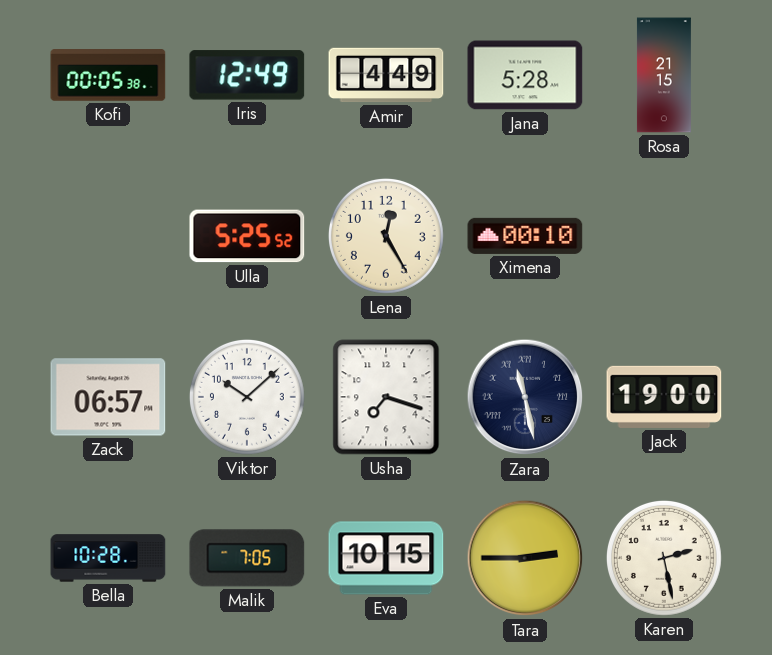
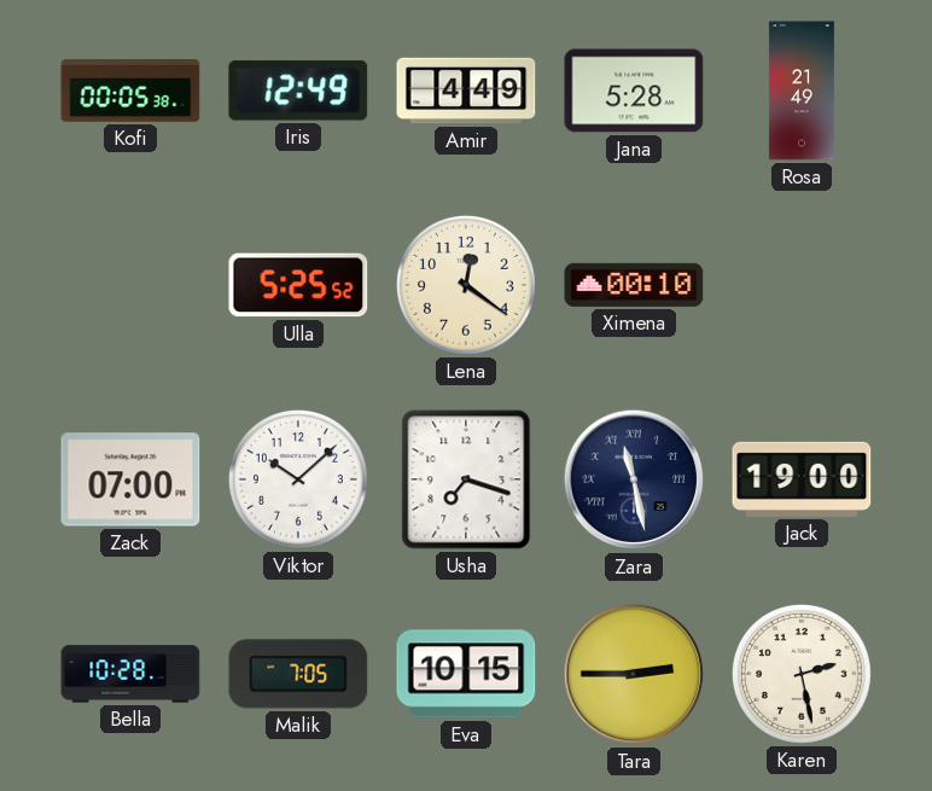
Rosa: 21:15 -> 21:49 (802, 91)
Lena: 12:25 -> 12:21 (466, 285)
Zack: 06:57 -> 07:00 (130, 479)
